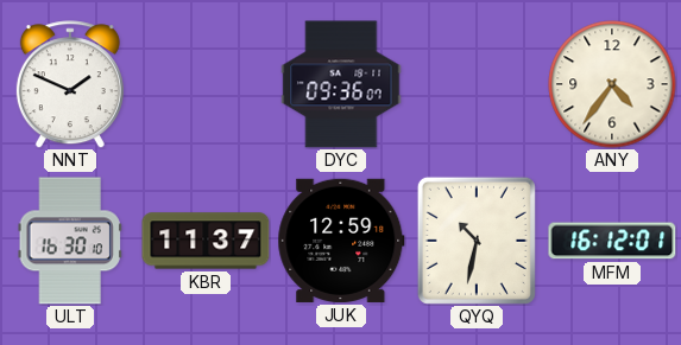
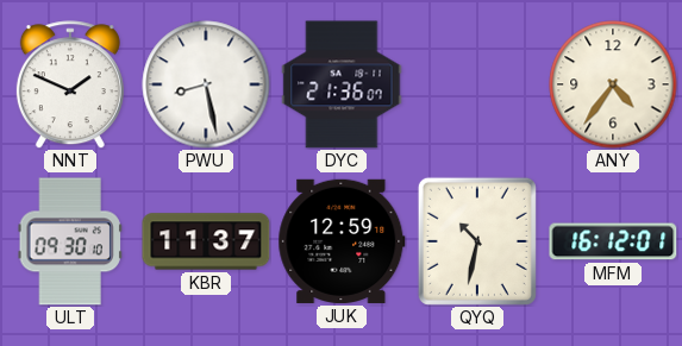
PWU: none -> 8:28 (206, 84)
DYC: 09:36 -> 21:36 (342, 84)
ULT: 16:30 -> 09:30 (70, 241)
